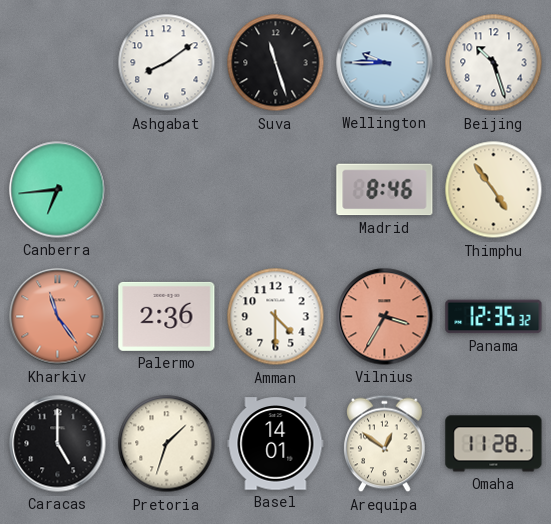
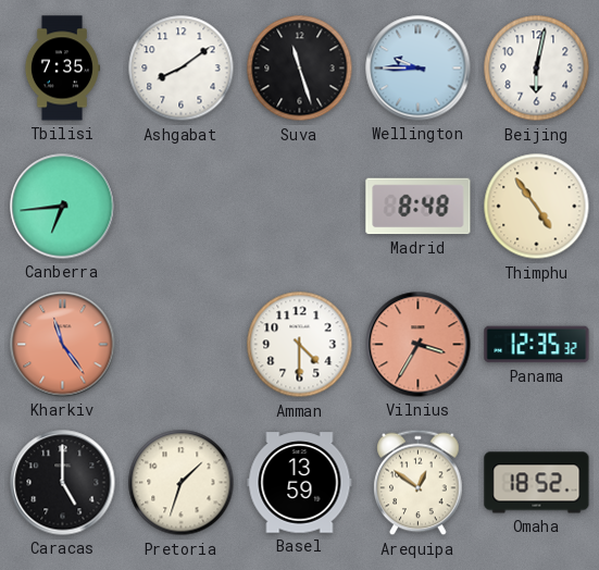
Tbilisi: none -> 7:35 (62, 69)
Beijing: 10:27 -> 6:02 (537, 69)
Madrid: 8:46 -> 8:48 (419, 207)
Palermo: 2:36 -> none (167, 316)
Basel: 14:01 -> 13:59 (300, 483)
Omaha: 11:28 -> 18:52 (537, 483)
